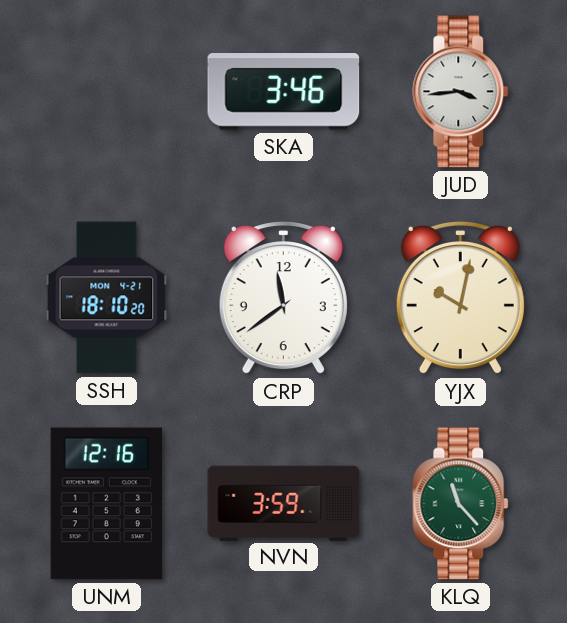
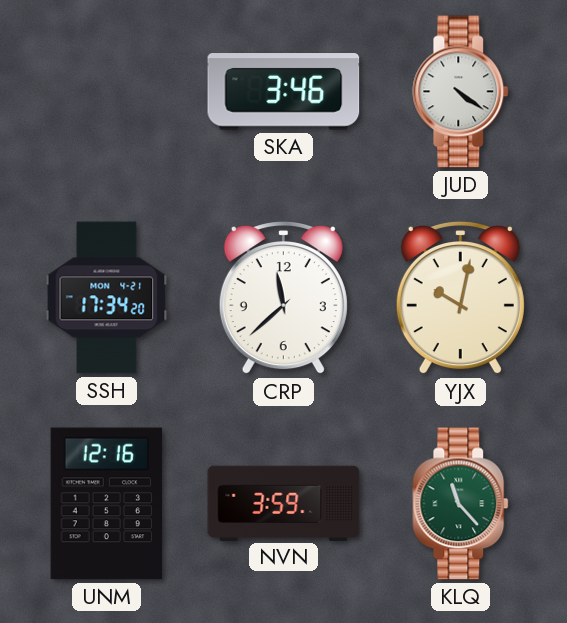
JUD: 3:44 -> 4:21 (461, 92)
SSH: 18:10 -> 17:34 (107, 298)
CRP: 11:39 -> 11:38 (283, 299)
